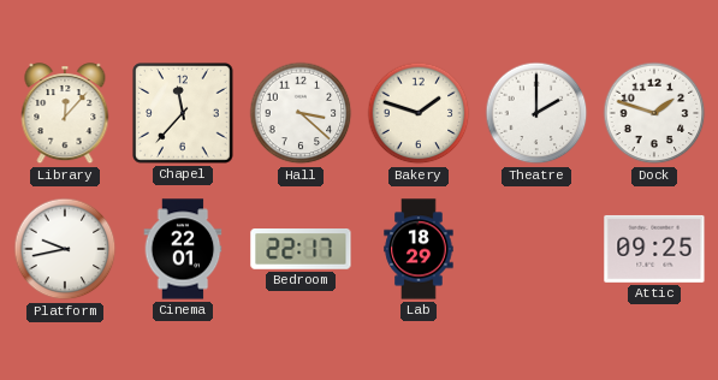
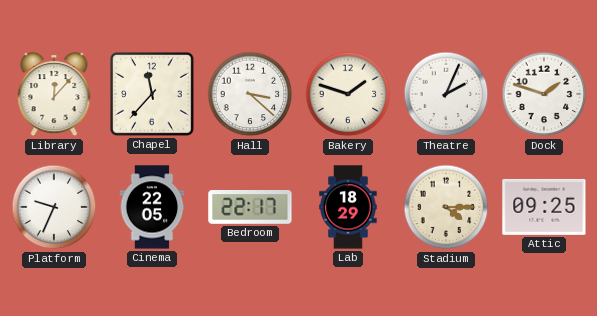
Theatre: 2:00 -> 2:04 (446, 94)
Platform: 9:43 -> 9:34 (54, 207)
Cinema: 22:01 -> 22:05 (152, 207)
Stadium: none -> 4:15 (446, 207)
